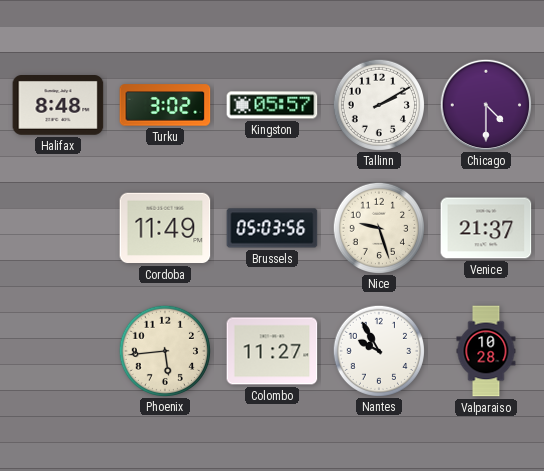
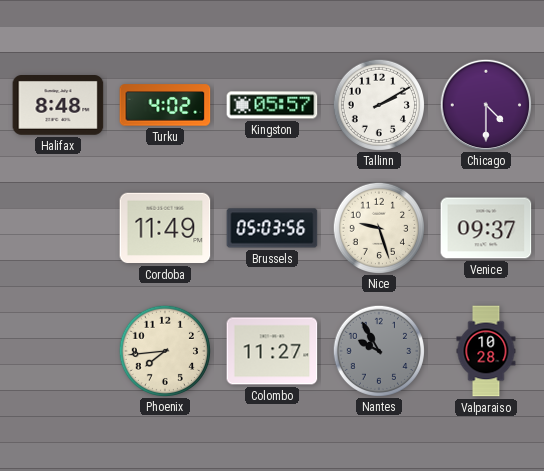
Turku: 3:02 -> 4:02 (165, 105)
Venice: 21:37 -> 09:37 (486, 228)
Phoenix: 5:44 -> 7:44 (164, 350)
Nantes dial: white -> grey (378, 350)
